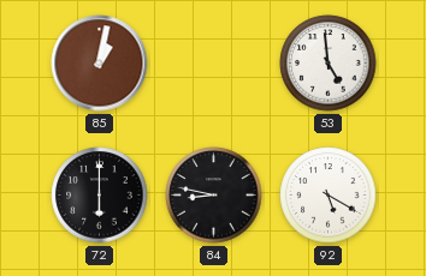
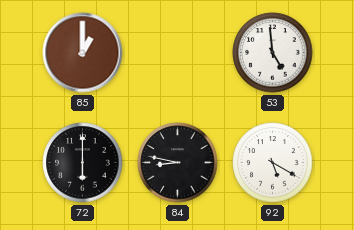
85: 1:02 -> 1:00 (83, 53)
